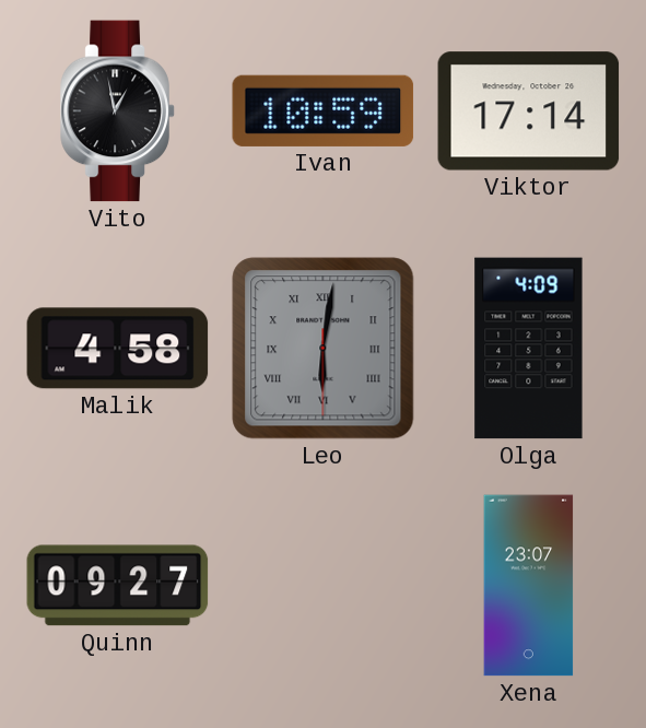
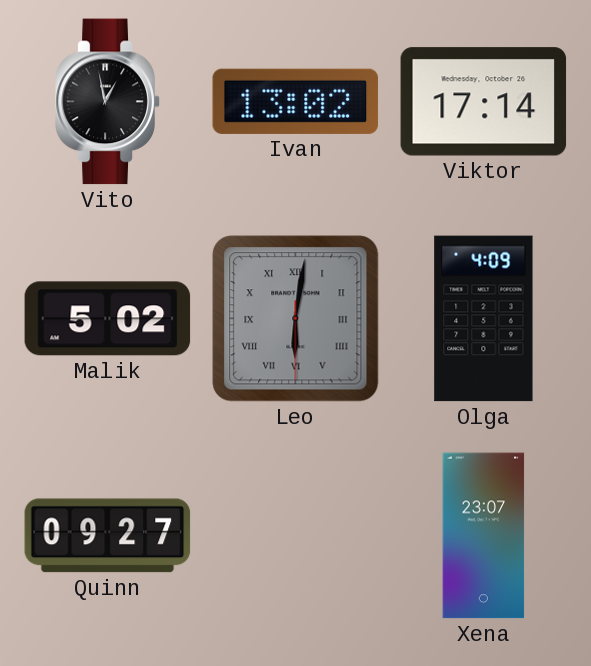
Ivan: 10:59 -> 13:02 (296, 101)
Malik: 4:58 -> 5:02 (108, 319)
